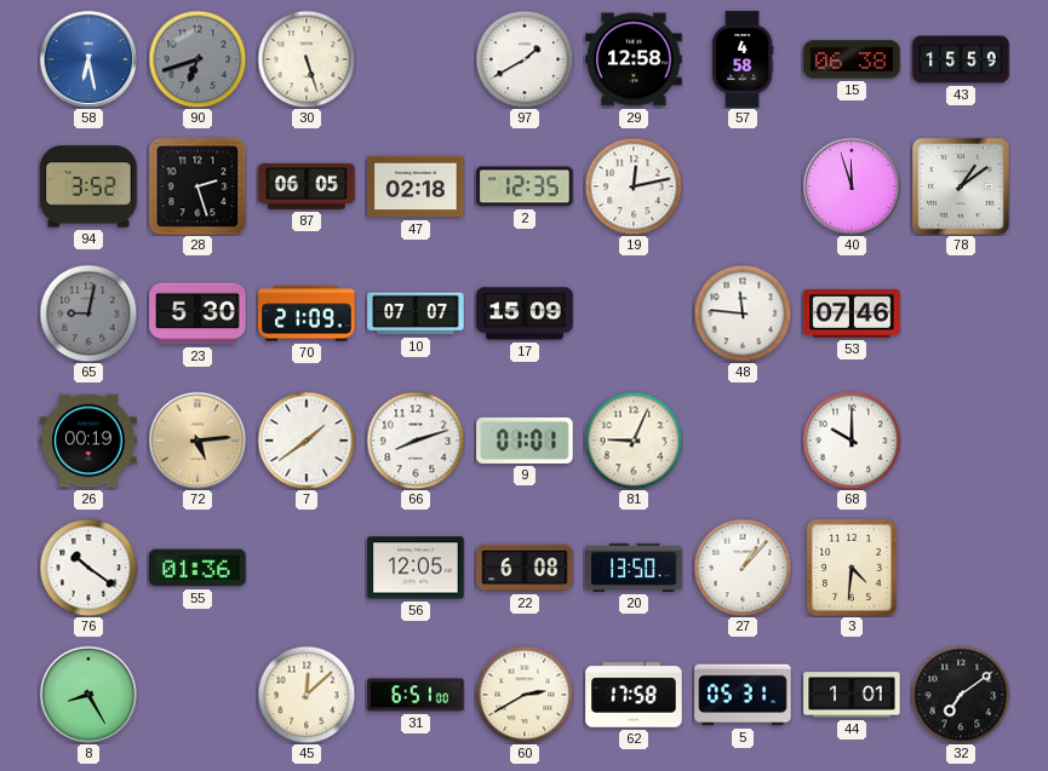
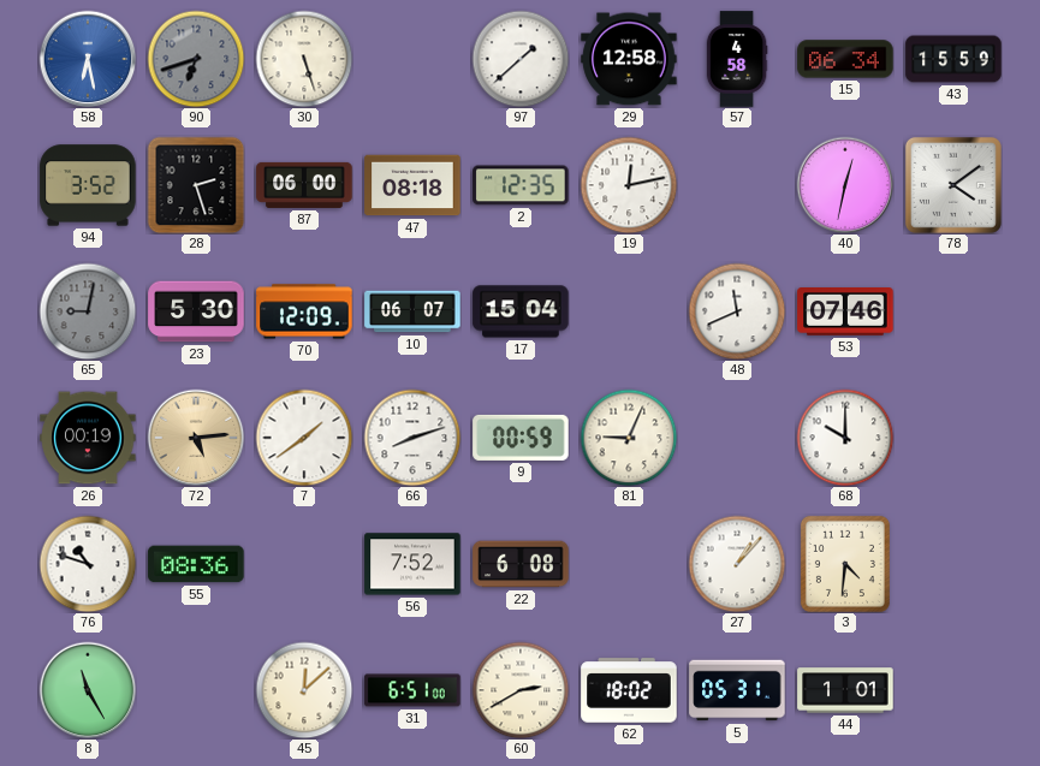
97: 1:40 -> 1:38 (521, 59)
15: 06:38 -> 06:34 (845, 59)
87: 06:05 -> 06:00 (304, 185)
47: 02:18 -> 08:18 (412, 185)
40: 11:57 -> 12:32 (845, 185)
78: 1:09 -> 4:09 (953, 185)
70: 21:09 -> 12:09 (304, 311)
10: 07:07 -> 06:07 (412, 311)
17: 15:09 -> 15:04 (521, 311)
48: 11:46 -> 11:41 (737, 311)
9: 01:01 -> 00:59 (521, 438)
76: 10:21 -> 10:48 (88, 564)
55: 01:36 -> 08:36 (196, 564)
56: 12:05 -> 7:52 (412, 564)
20: 13:50 -> none (634, 568)
8: 8:25 -> 11:25 (88, 690)
62: 17:58 -> 18:02 (629, 690)
32: 7:09 -> none (961, 695)
